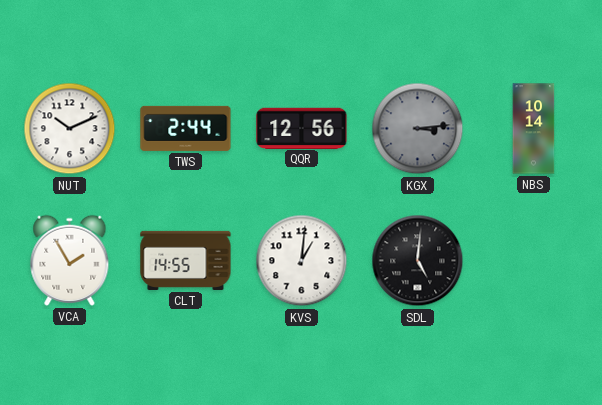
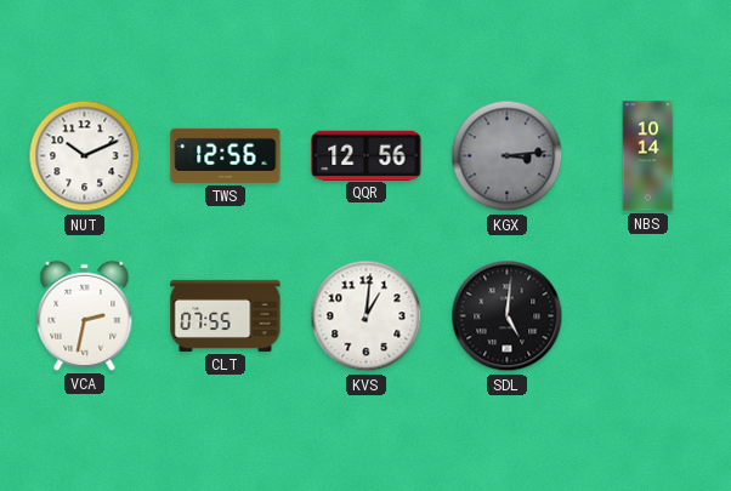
TWS: 2:44 -> 12:56 (226, 155)
VCA: 1:55 -> 2:32 (85, 315)
CLT: 14:55 -> 07:55 (226, 315)
